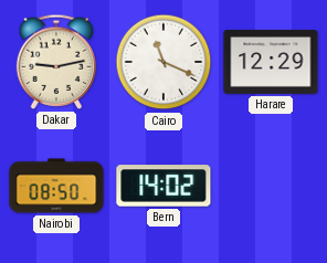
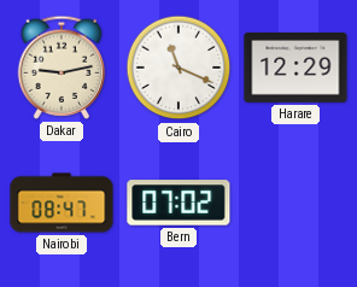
Nairobi: 08:50 -> 08:47 (62, 203)
Bern: 14:02 -> 07:02 (178, 203)
